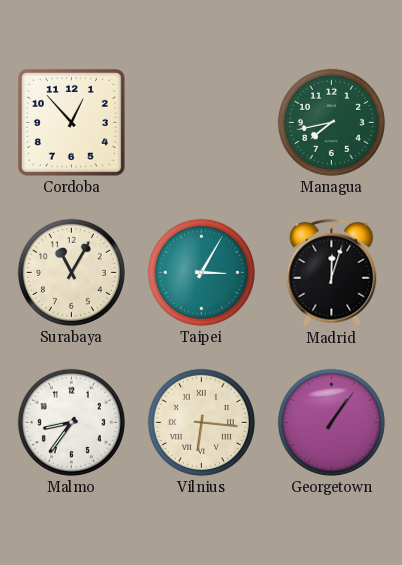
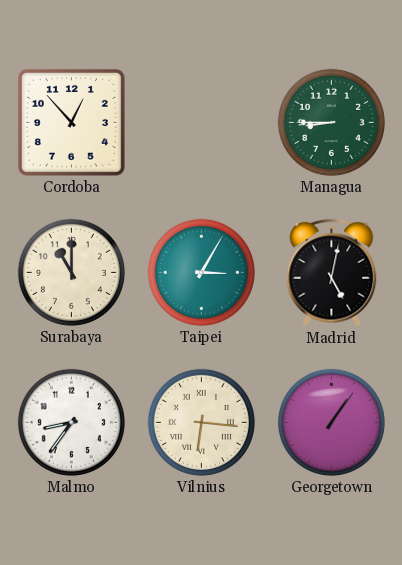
Managua: 7:43 -> 8:45 (331, 122)
Surabaya: 11:05 -> 11:00 (71, 272)
Madrid: 12:03 -> 5:02 (332, 273)
